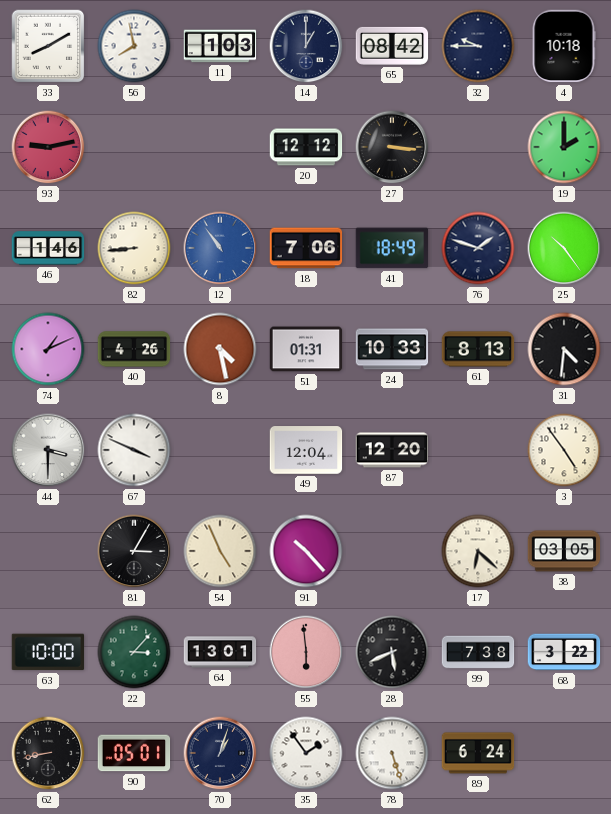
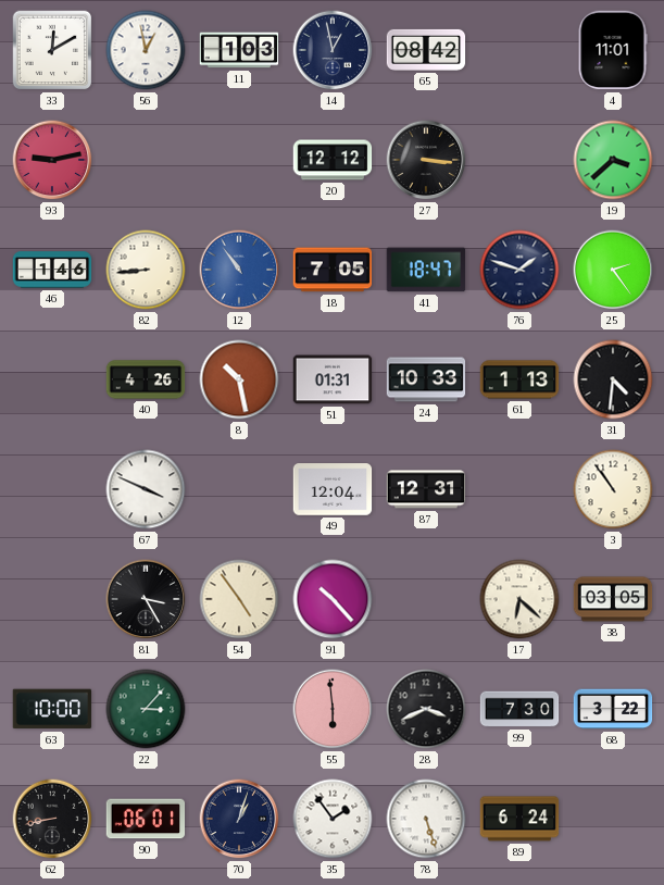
33: 8:10 -> 12:10 (52, 50)
56: 7:58 -> 12:58 (146, 50)
14: 1:00 -> 12:58 (333, 50)
32: 9:45 -> none (478, 46)
4: 10:18 -> 11:01 (613, 50)
19: 2:00 -> 3:38 (613, 160)
18: 7:06 -> 7:05 (333, 270)
41: 18:49 -> 18:47 (426, 270)
25: 10:24 -> 2:24 (613, 270)
74: 1:11 -> none (48, 349)
8: 4:28 -> 10:28 (239, 379)
61: 8:13 -> 1:13 (519, 379)
44: 3:30 -> none (48, 450)
87: 12:20 -> 12:31 (426, 489)
3: 4:54 -> 10:54 (613, 489)
81: 3:05 -> 3:25 (146, 599)
54: 4:56 -> 4:54 (239, 599)
64: 13:01 -> none (220, 652)
28: 5:41 -> 3:41 (426, 709)
99: 7:38 -> 7:30 (519, 709)
90: 05:01 -> 06:01 (146, 819)
